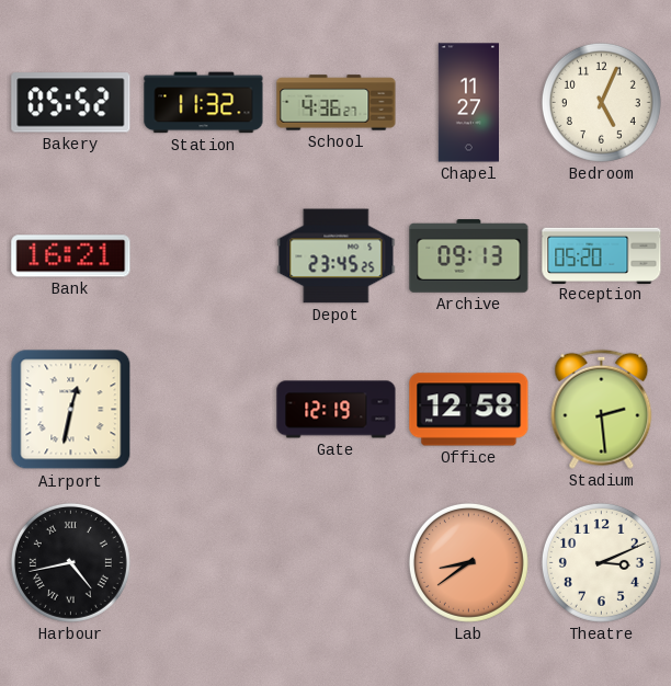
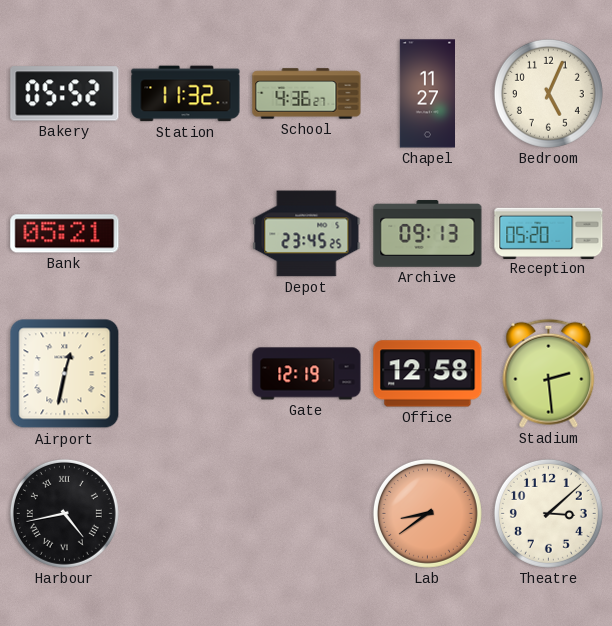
Bank: 16:21 -> 05:21 (65, 234)
Theatre: 3:11 -> 3:08 (548, 513)
